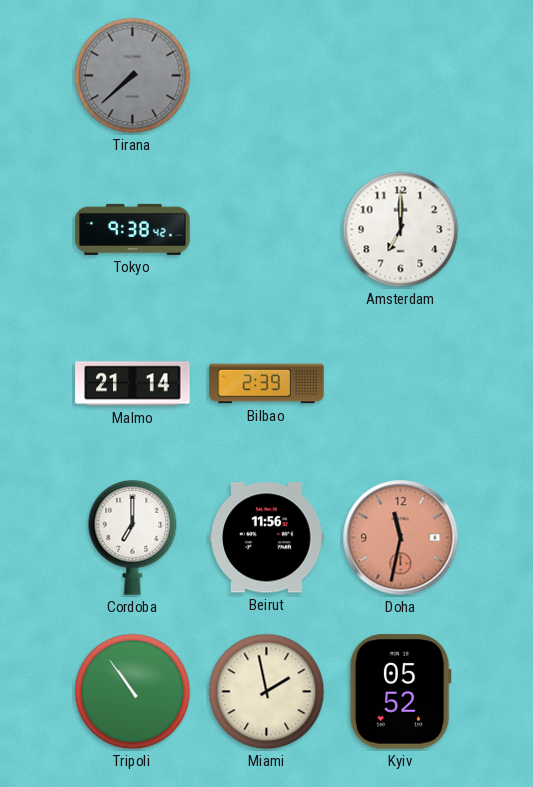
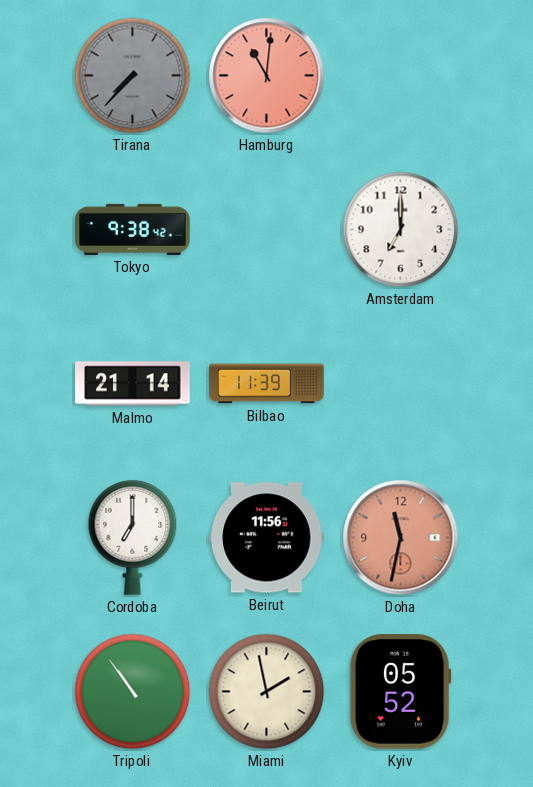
Tirana: 7:38 -> 7:37 (133, 76)
Hamburg: none -> 11:01 (267, 76)
Bilbao: 2:39 -> 11:39 (267, 384)
